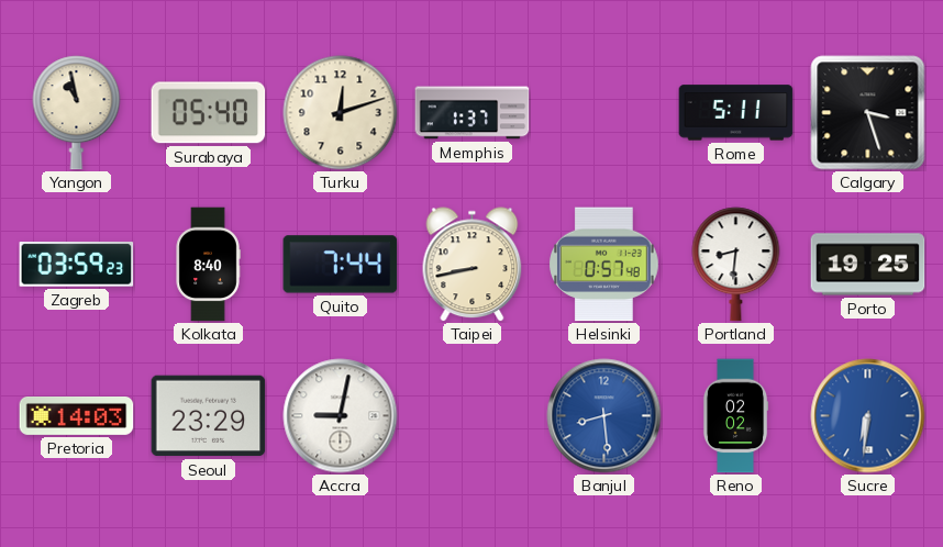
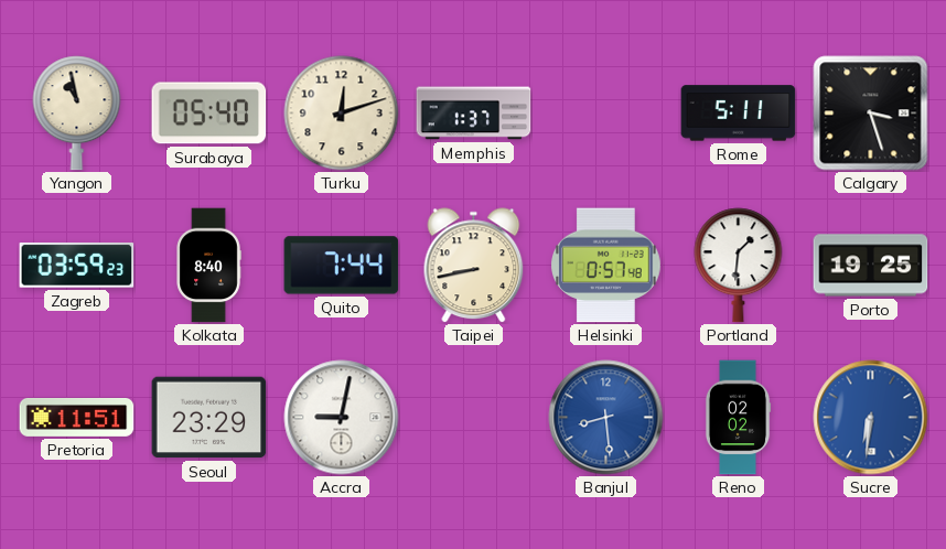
Portland: 8:31 -> 1:31 (739, 266)
Pretoria: 14:03 -> 11:51 (77, 417)
